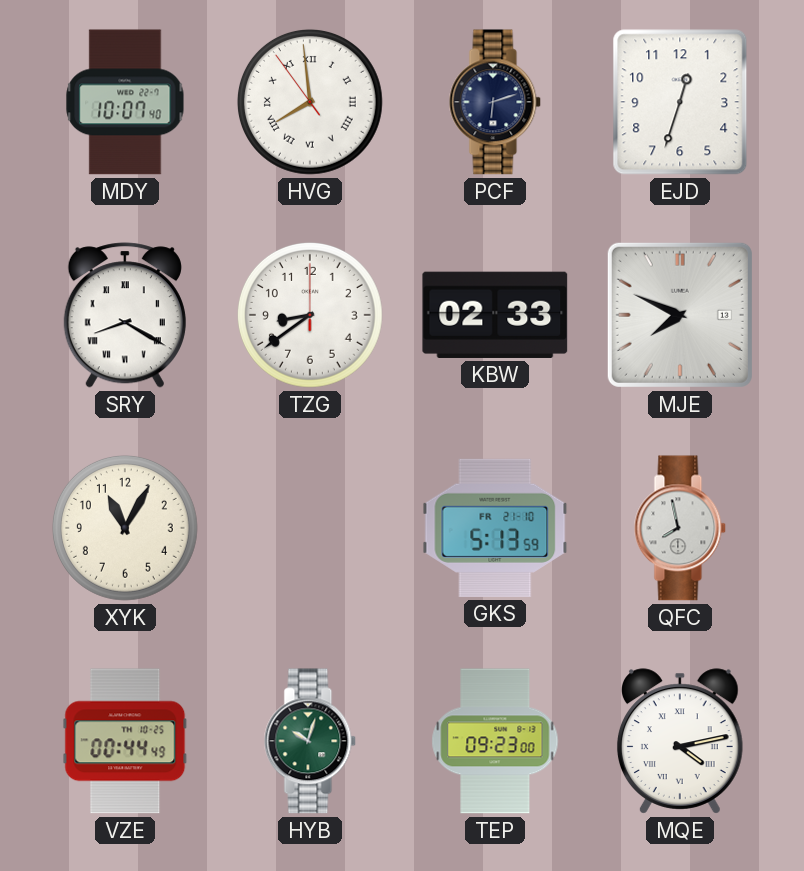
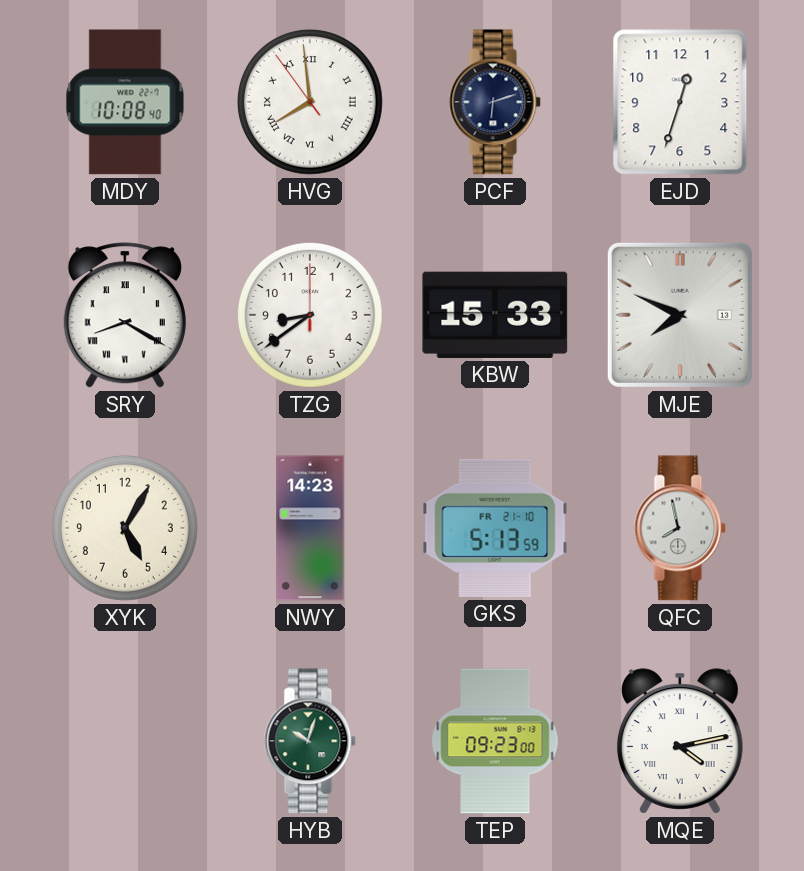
MDY: 10:07 -> 10:08 (125, 102)
KBW: 02:33 -> 15:33 (495, 315)
XYK: 11:05 -> 5:05 (125, 528)
NWY: none -> 14:23 (310, 528)
VZE: 00:44 -> none (125, 741)
